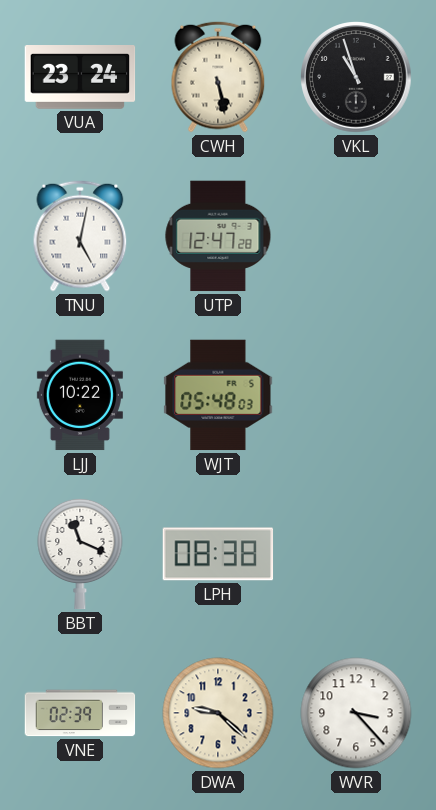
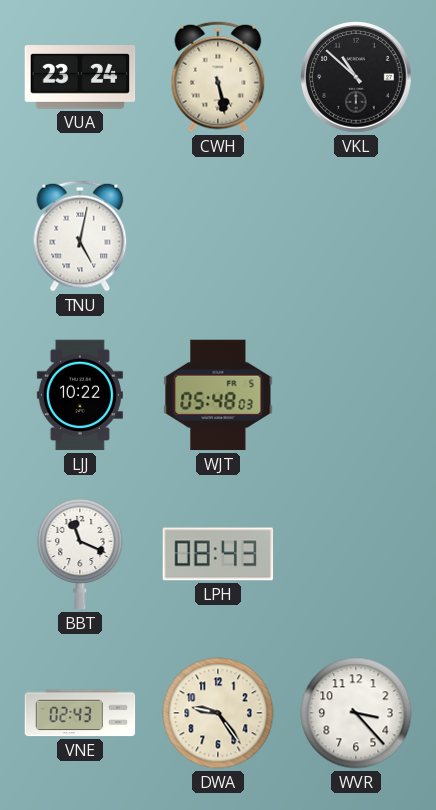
VKL: 10:57 -> 10:52 (356, 77)
UTP: 12:47 -> none (218, 236)
LPH: 08:38 -> 08:43 (218, 554)
VNE: 02:39 -> 02:43 (80, 713)
DWA: 9:22 -> 9:24 (218, 713)
